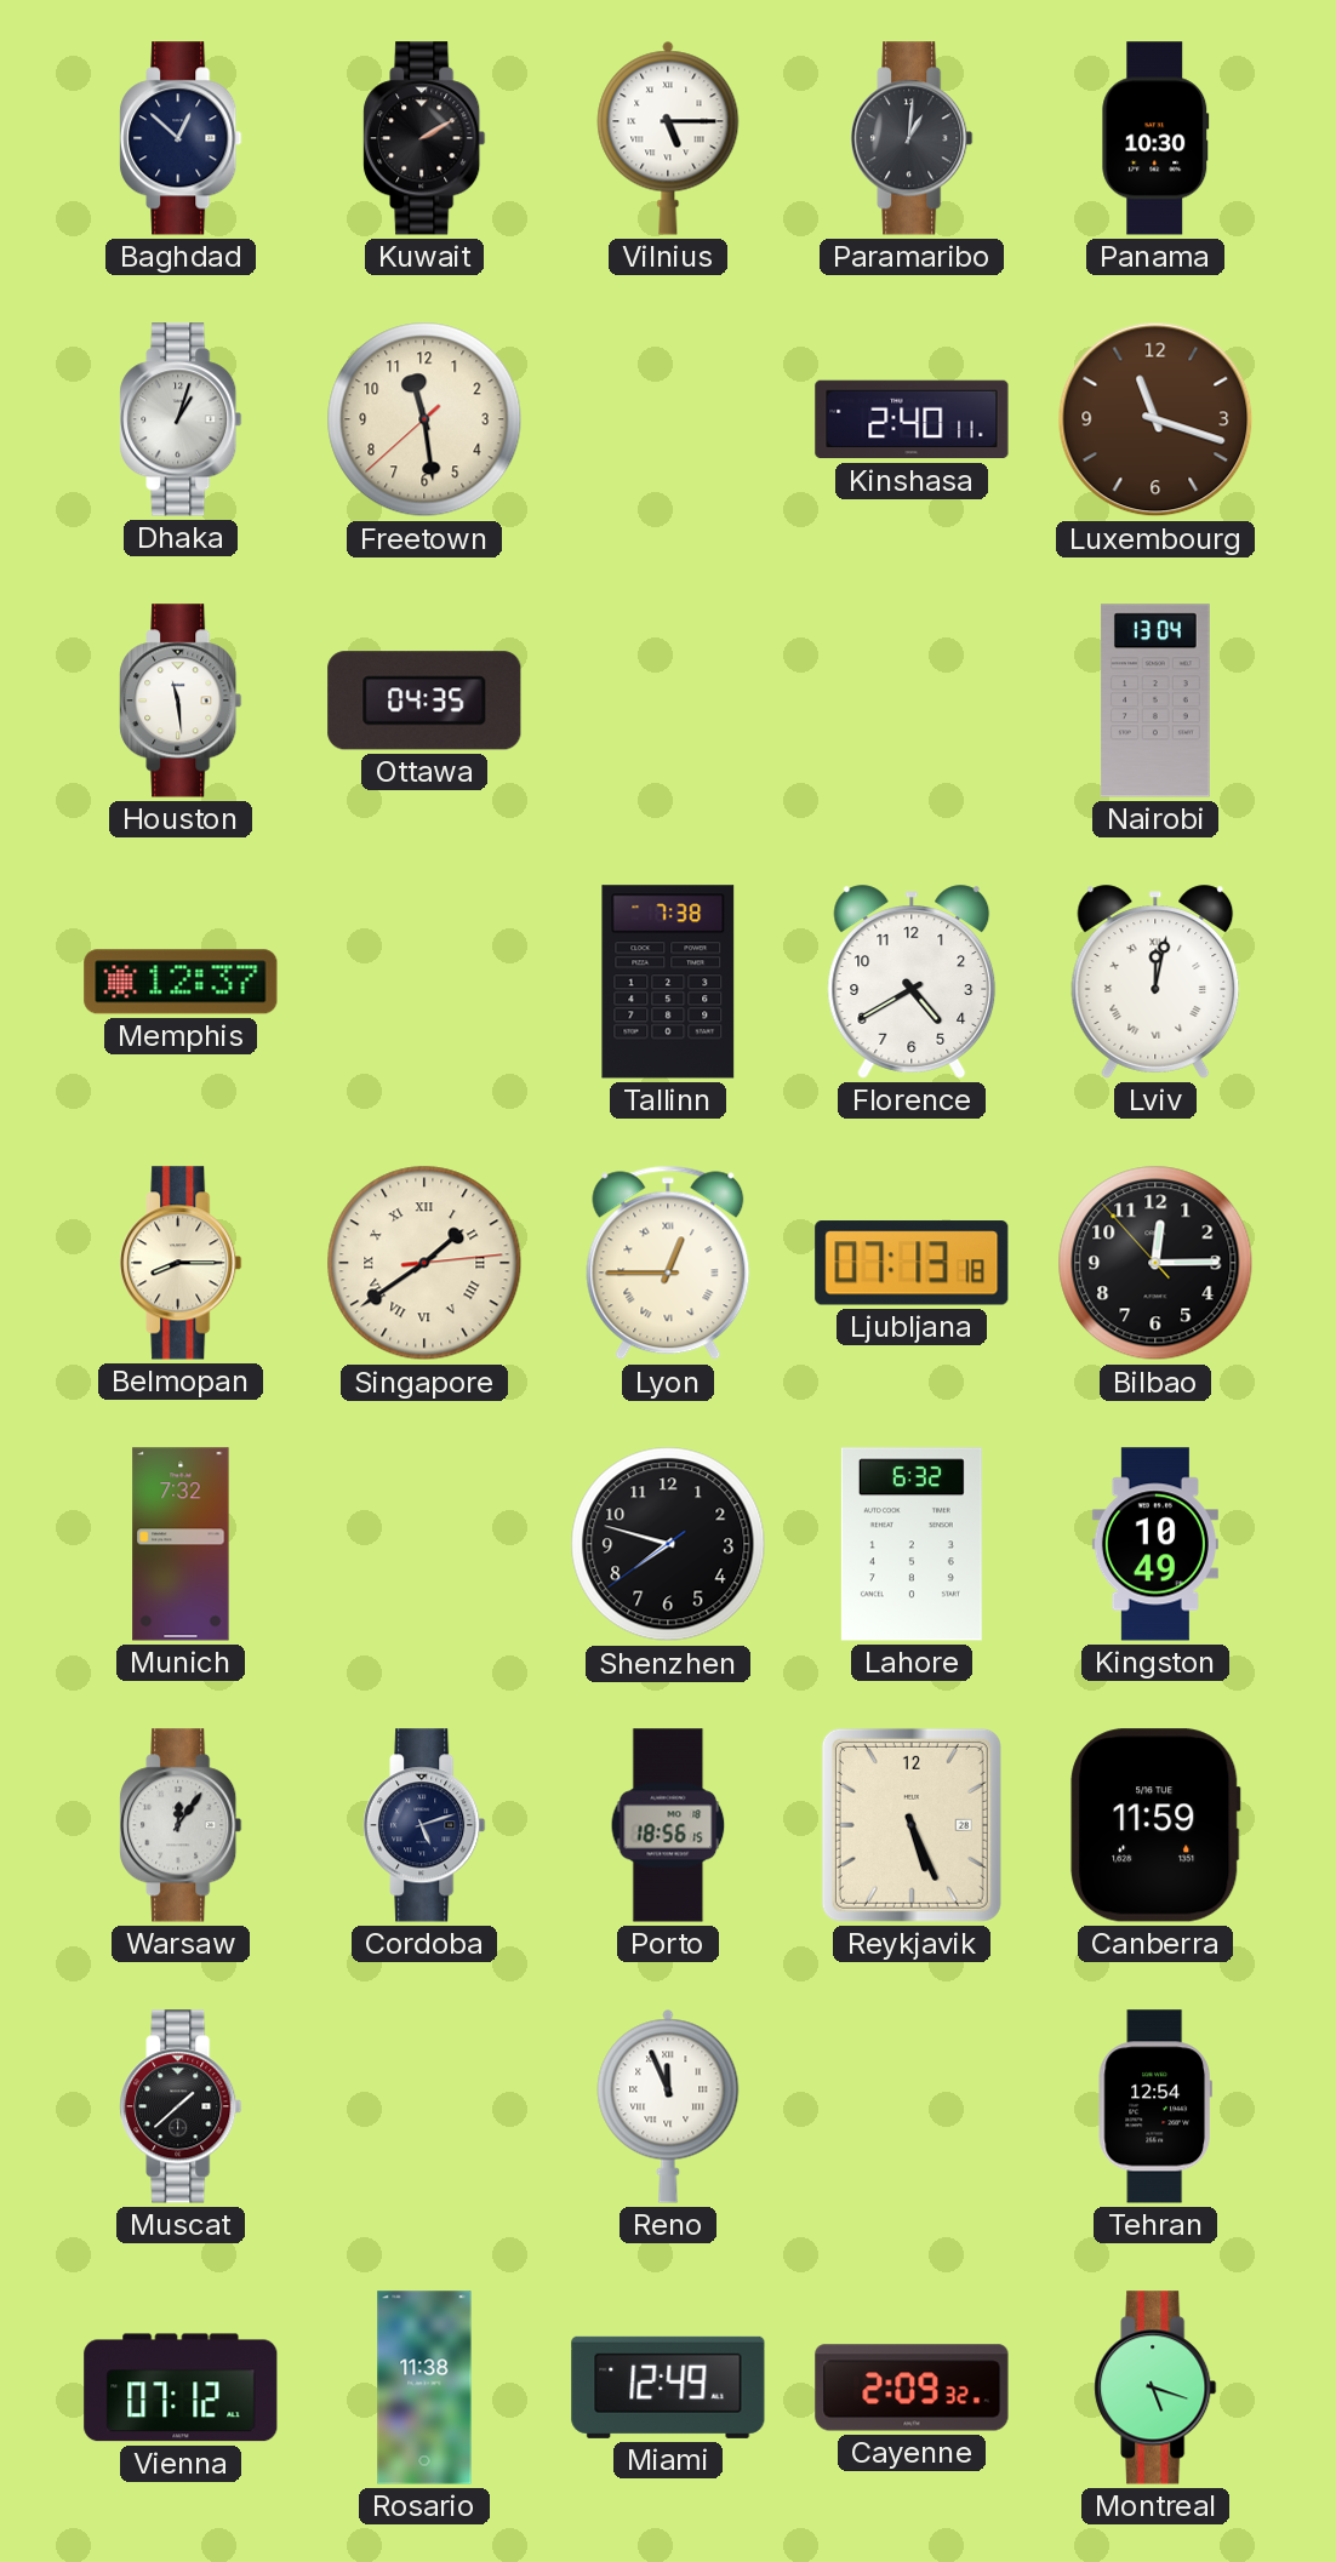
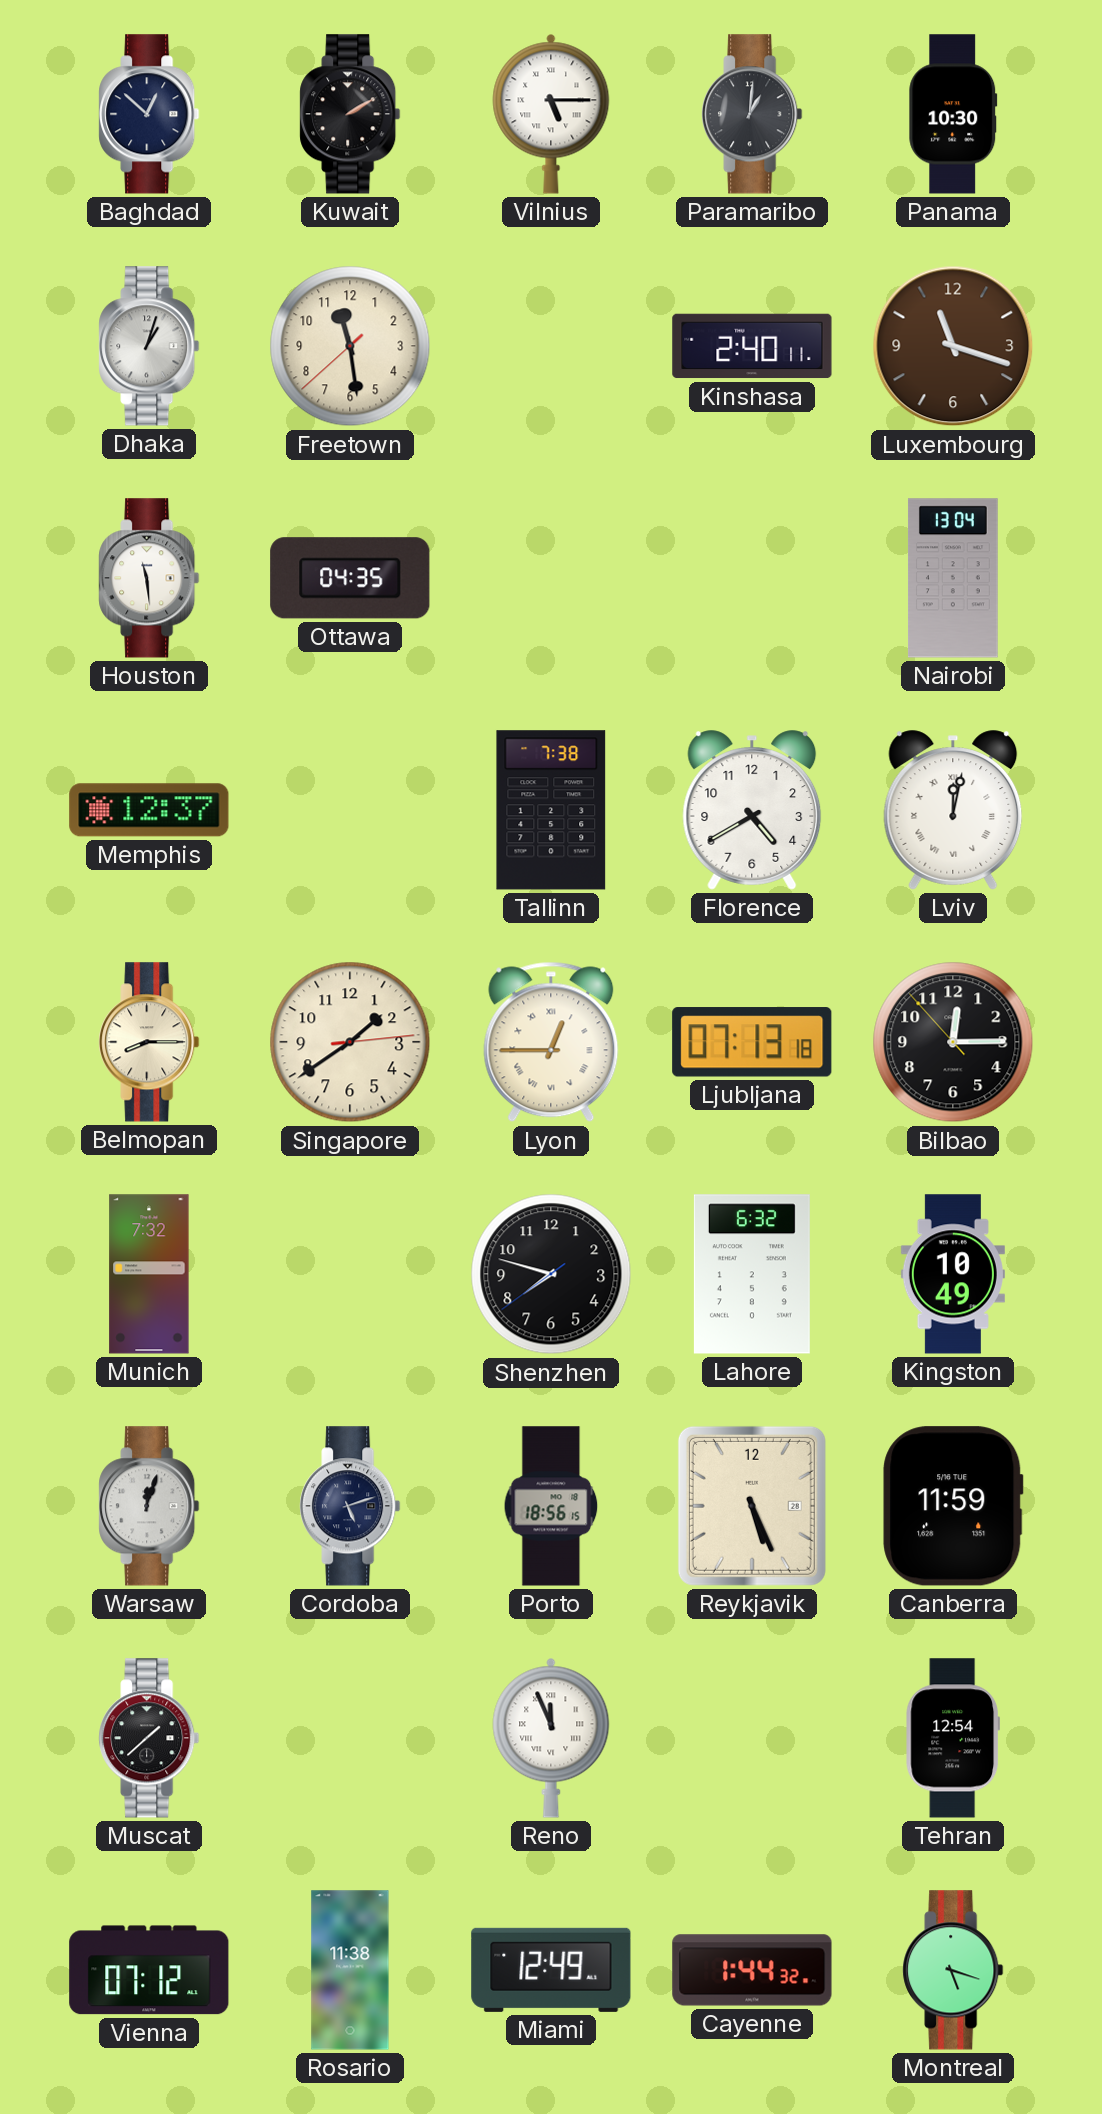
Singapore numerals: Roman -> Arabic (350, 1042)
Warsaw: 12:06 -> 12:03 (149, 1506)
Cayenne: 2:09 -> 1:44 (752, 1970)
